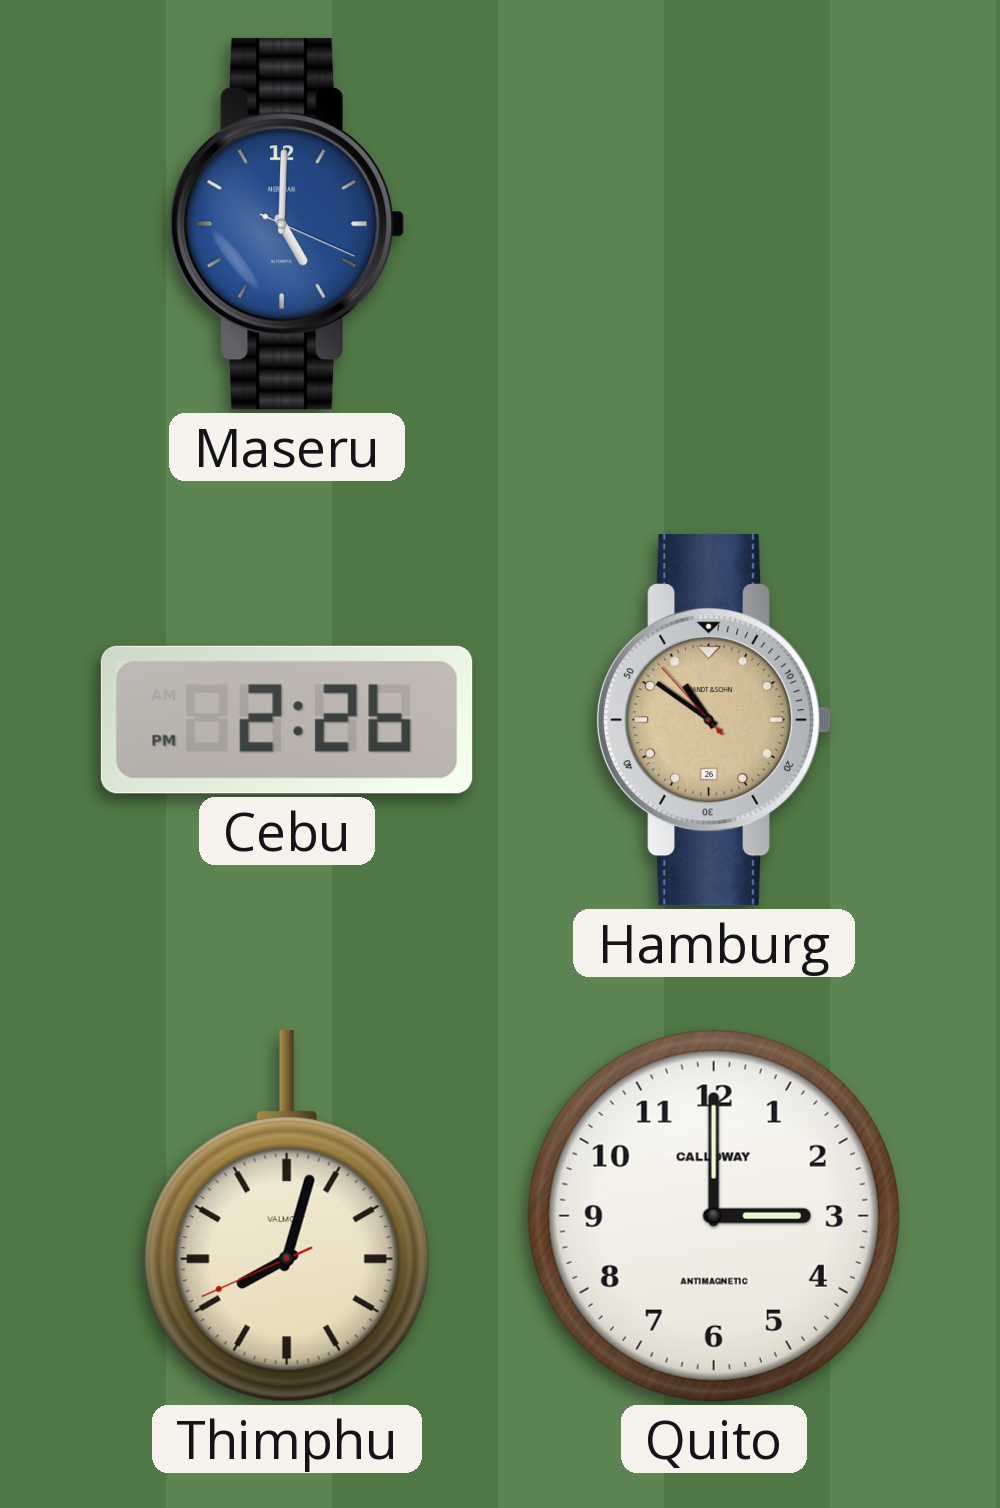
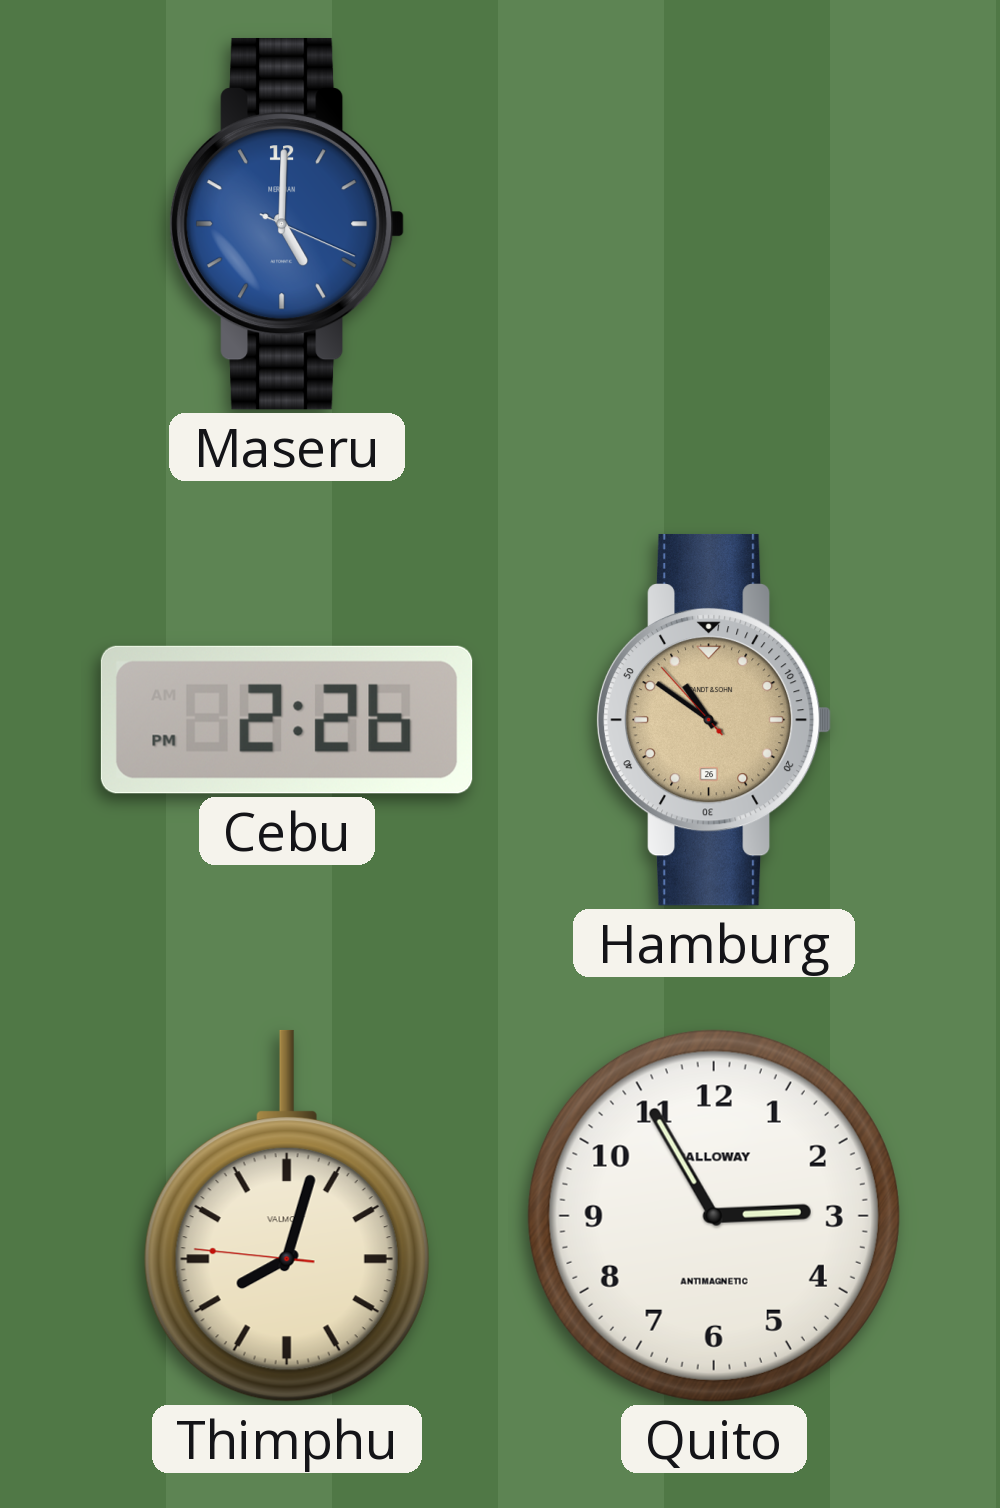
Thimphu: 8:02:41 -> 8:02:46 (287, 1216)
Quito: 3:00 -> 2:55 (714, 1216)
